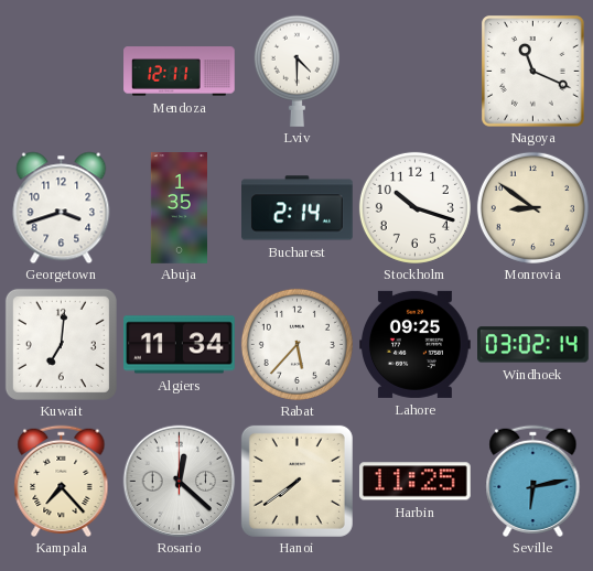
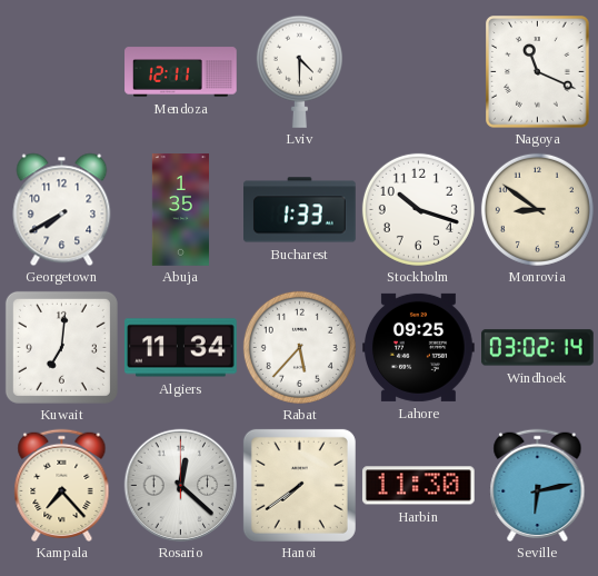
Georgetown: 3:42 -> 7:40 (62, 209)
Bucharest: 2:14 -> 1:33 (300, 210)
Harbin: 11:25 -> 11:30 (418, 486)
